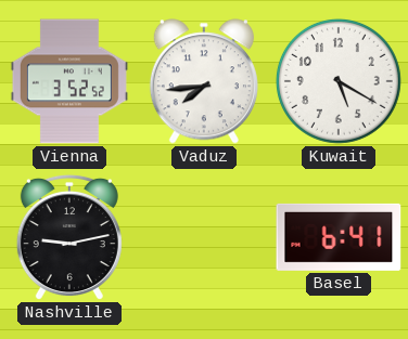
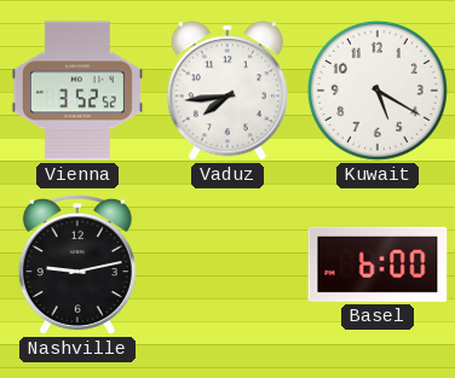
Basel: 6:41 -> 6:00 (378, 264)
